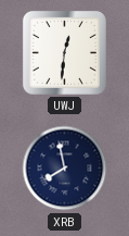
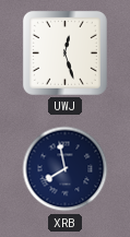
UWJ: 12:31 -> 12:27 (64, 52)
